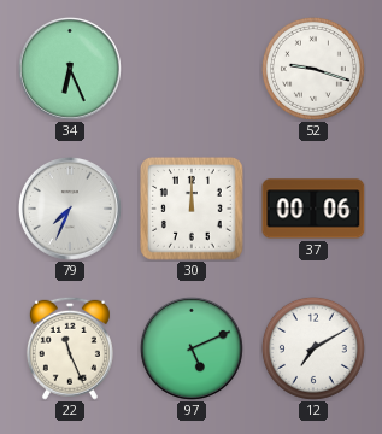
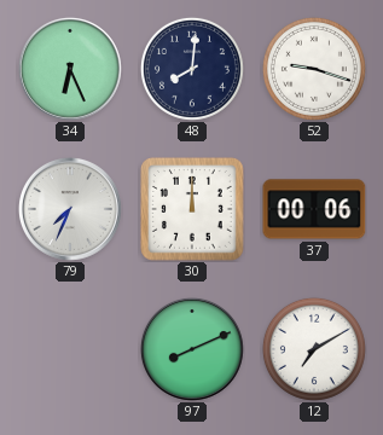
48: none -> 8:01 (192, 69)
22: 11:26 -> none (70, 348)
97: 5:11 -> 8:11 (192, 349)
